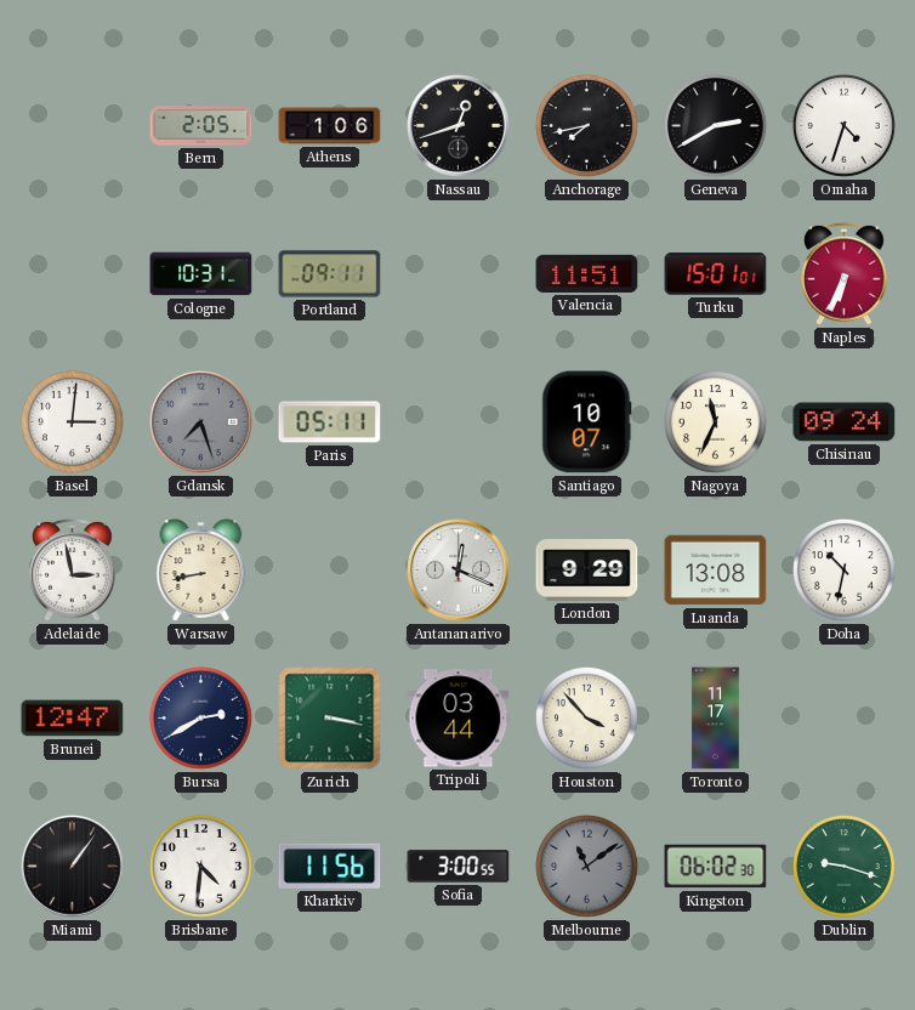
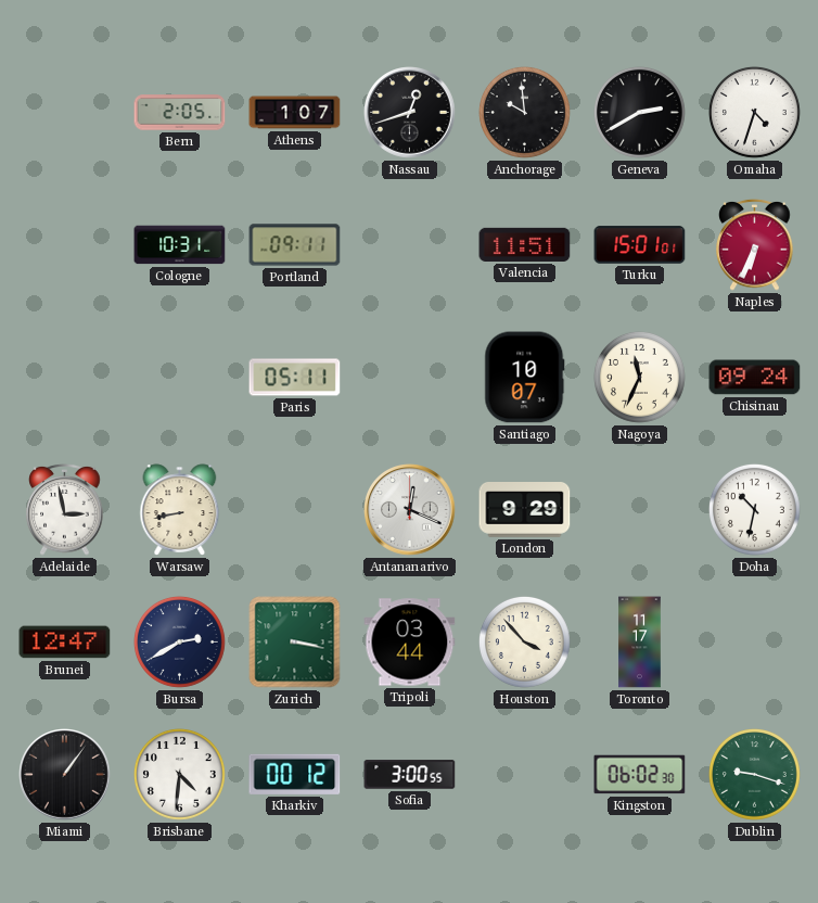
Athens: 1:06 -> 1:07 (295, 113)
Anchorage: 7:43 -> 9:59 (524, 112)
Basel: 3:01 -> none (72, 421)
Gdansk: 7:27 -> none (201, 422)
Luanda: 13:08 -> none (716, 571)
Kharkiv: 11:56 -> 00:12 (295, 774)
Melbourne: 11:09 -> none (586, 866)
